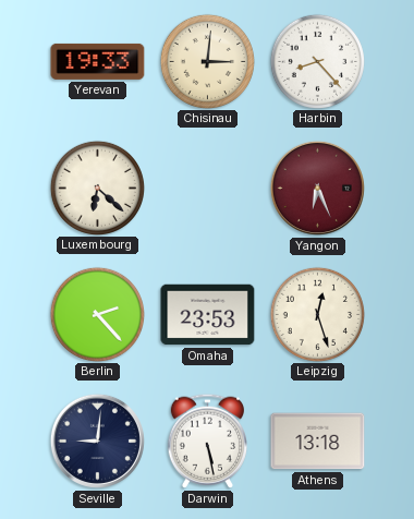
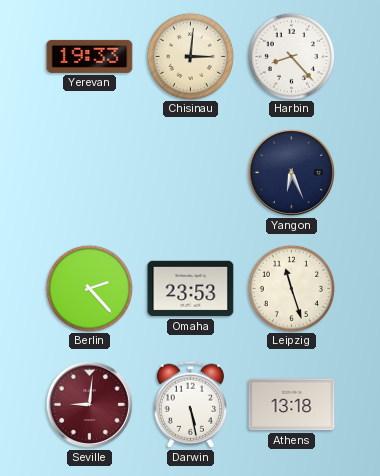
Luxembourg: 6:22 -> none (97, 188)
Yangon dial: burgundy -> navy (291, 172)
Leipzig: 12:27 -> 11:27 (291, 288)
Seville dial: navy -> burgundy (89, 404)
